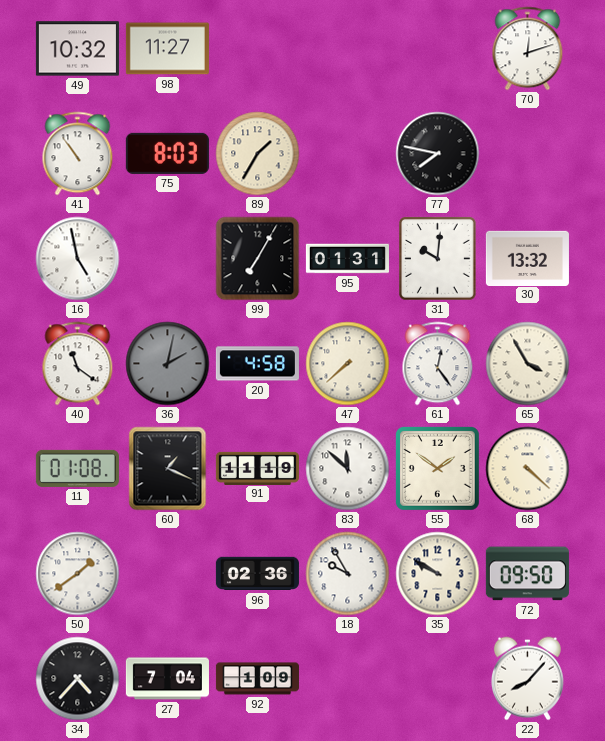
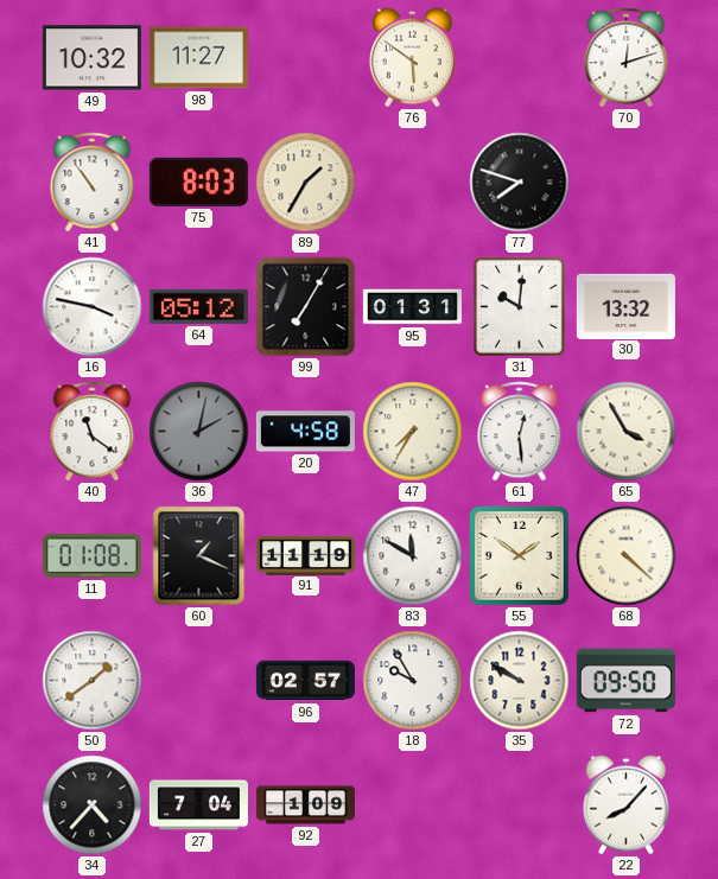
76: none -> 5:51 (412, 58)
77: 7:47 -> 7:48 (520, 183)
16: 4:58 -> 3:47 (93, 307)
64: none -> 05:12 (198, 306)
47: 7:38 -> 7:35 (413, 432)
61: 12:24 -> 12:29 (520, 432)
83: 11:52 -> 11:50 (413, 556)
96: 02:36 -> 02:57 (305, 681)
